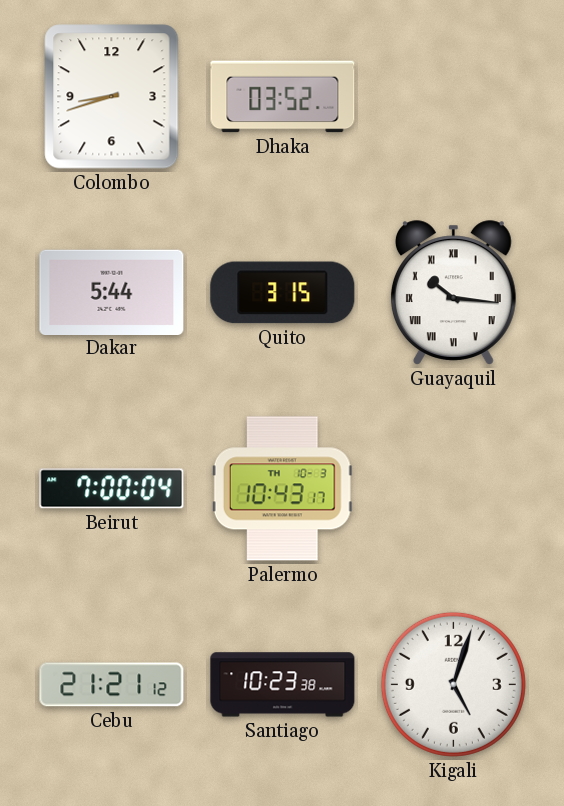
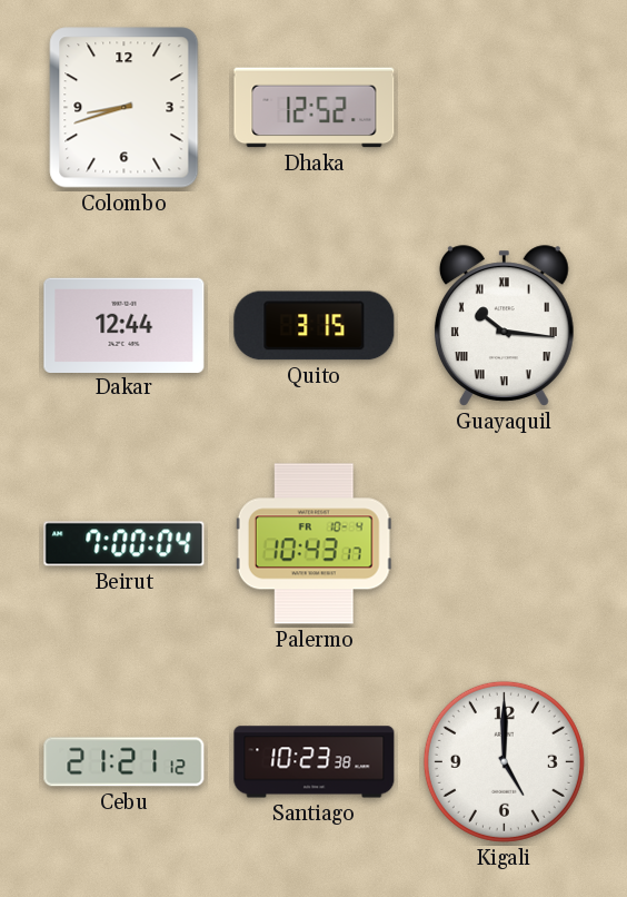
Dhaka: 03:52 -> 12:52 (315, 108)
Dakar: 5:44 -> 12:44 (125, 325)
Palermo date: TH 10-3 -> FR 10-4 (313, 544)
Kigali: 5:03 -> 5:00 (504, 761)
